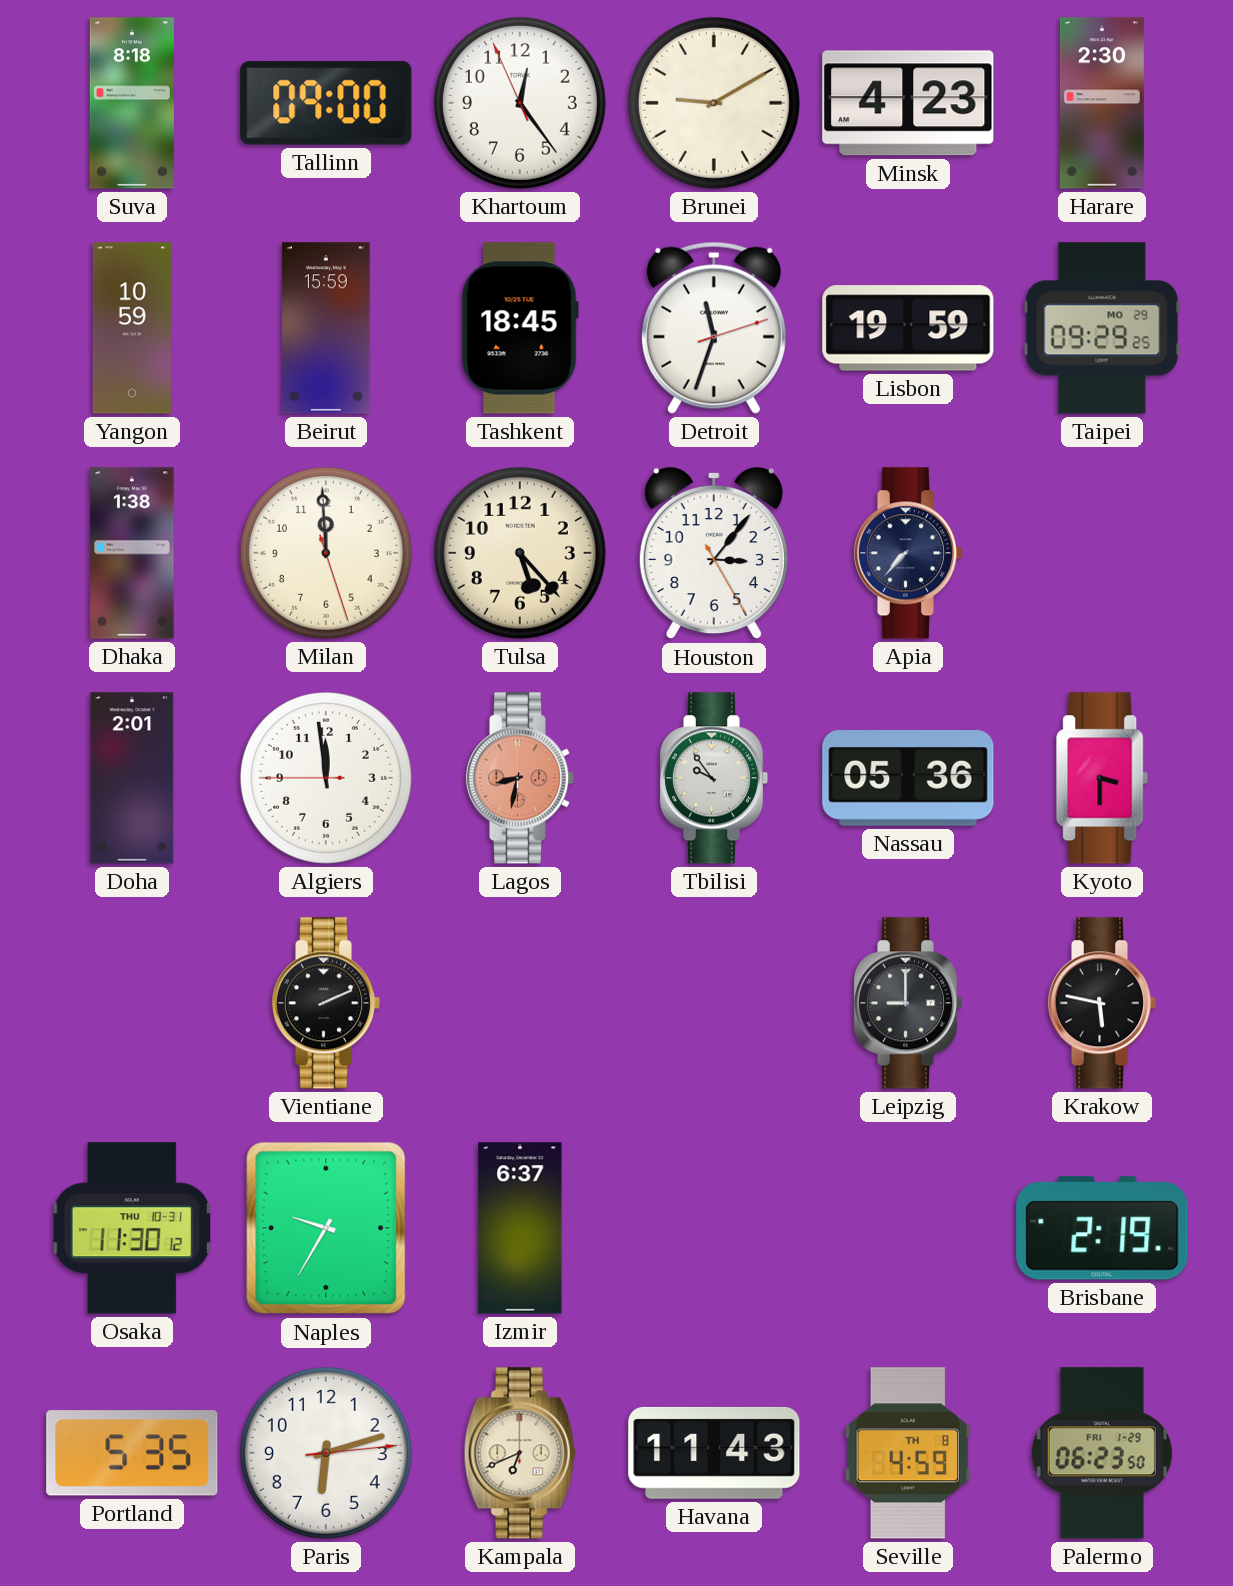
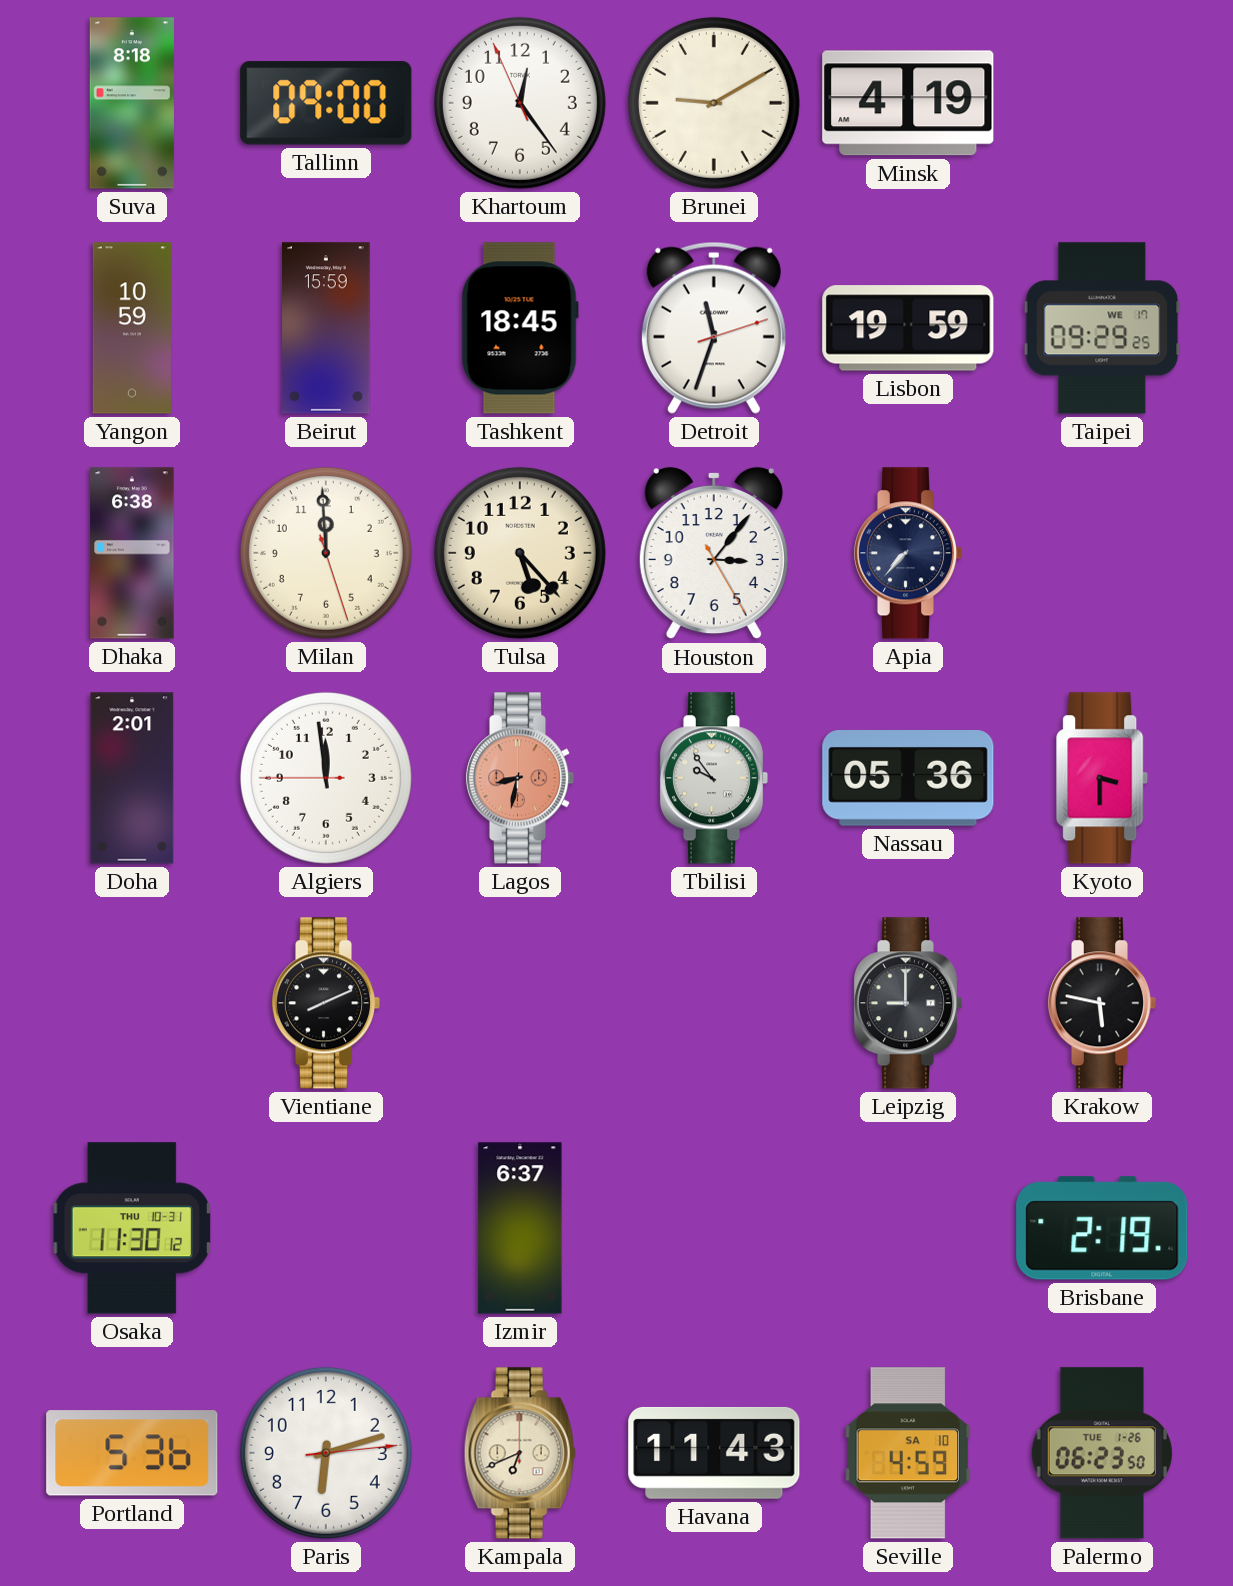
Minsk: 4:23 -> 4:19 (908, 103)
Harare: 2:30 -> none (1102, 103)
Taipei date: MO 29 -> WE 17 (1102, 328)
Dhaka: 1:38 -> 6:38 (132, 553)
Vientiane: 2:11 -> 8:11 (326, 1003)
Naples: 9:35 -> none (326, 1228)
Portland: 5:35 -> 5:36 (132, 1453)
Seville date: TH 8 -> SA 10 (908, 1453)
Palermo date: FRI 1-29 -> TUE 1-26 (1102, 1453)
